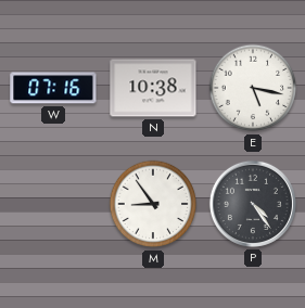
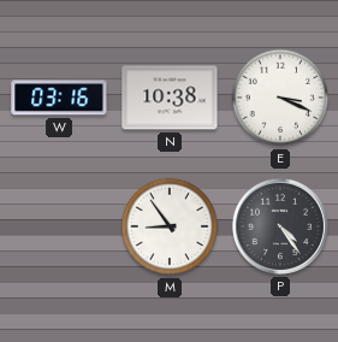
W: 07:16 -> 03:16 (59, 98)
E: 5:17 -> 3:19 (280, 98)
